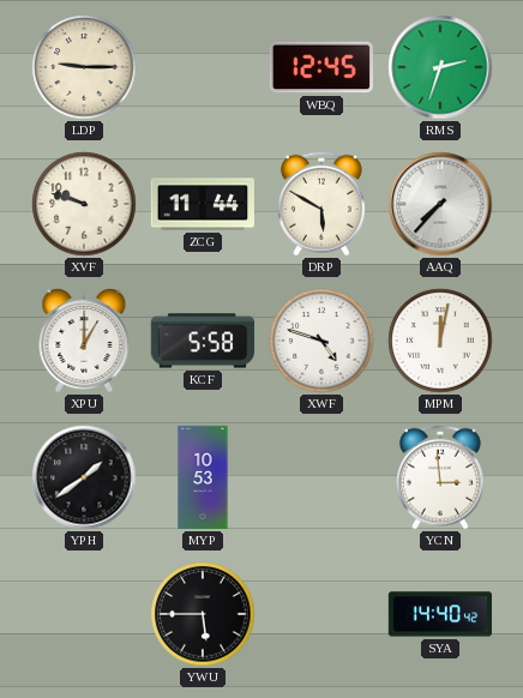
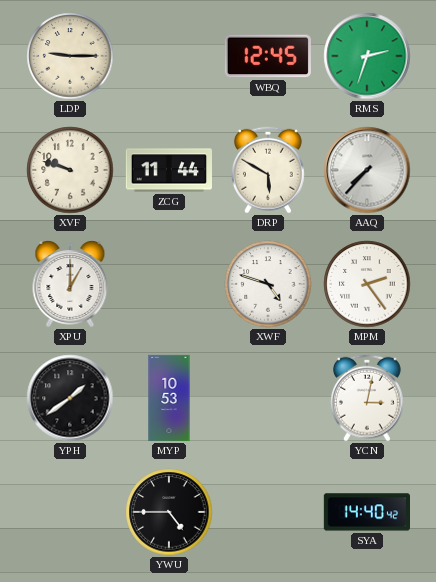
KCF: 5:58 -> none (203, 341)
MPM: 12:02 -> 2:24 (367, 284)
YCN: 2:59 -> 3:02 (367, 398)
YWU: 5:45 -> 4:45 (169, 512)
